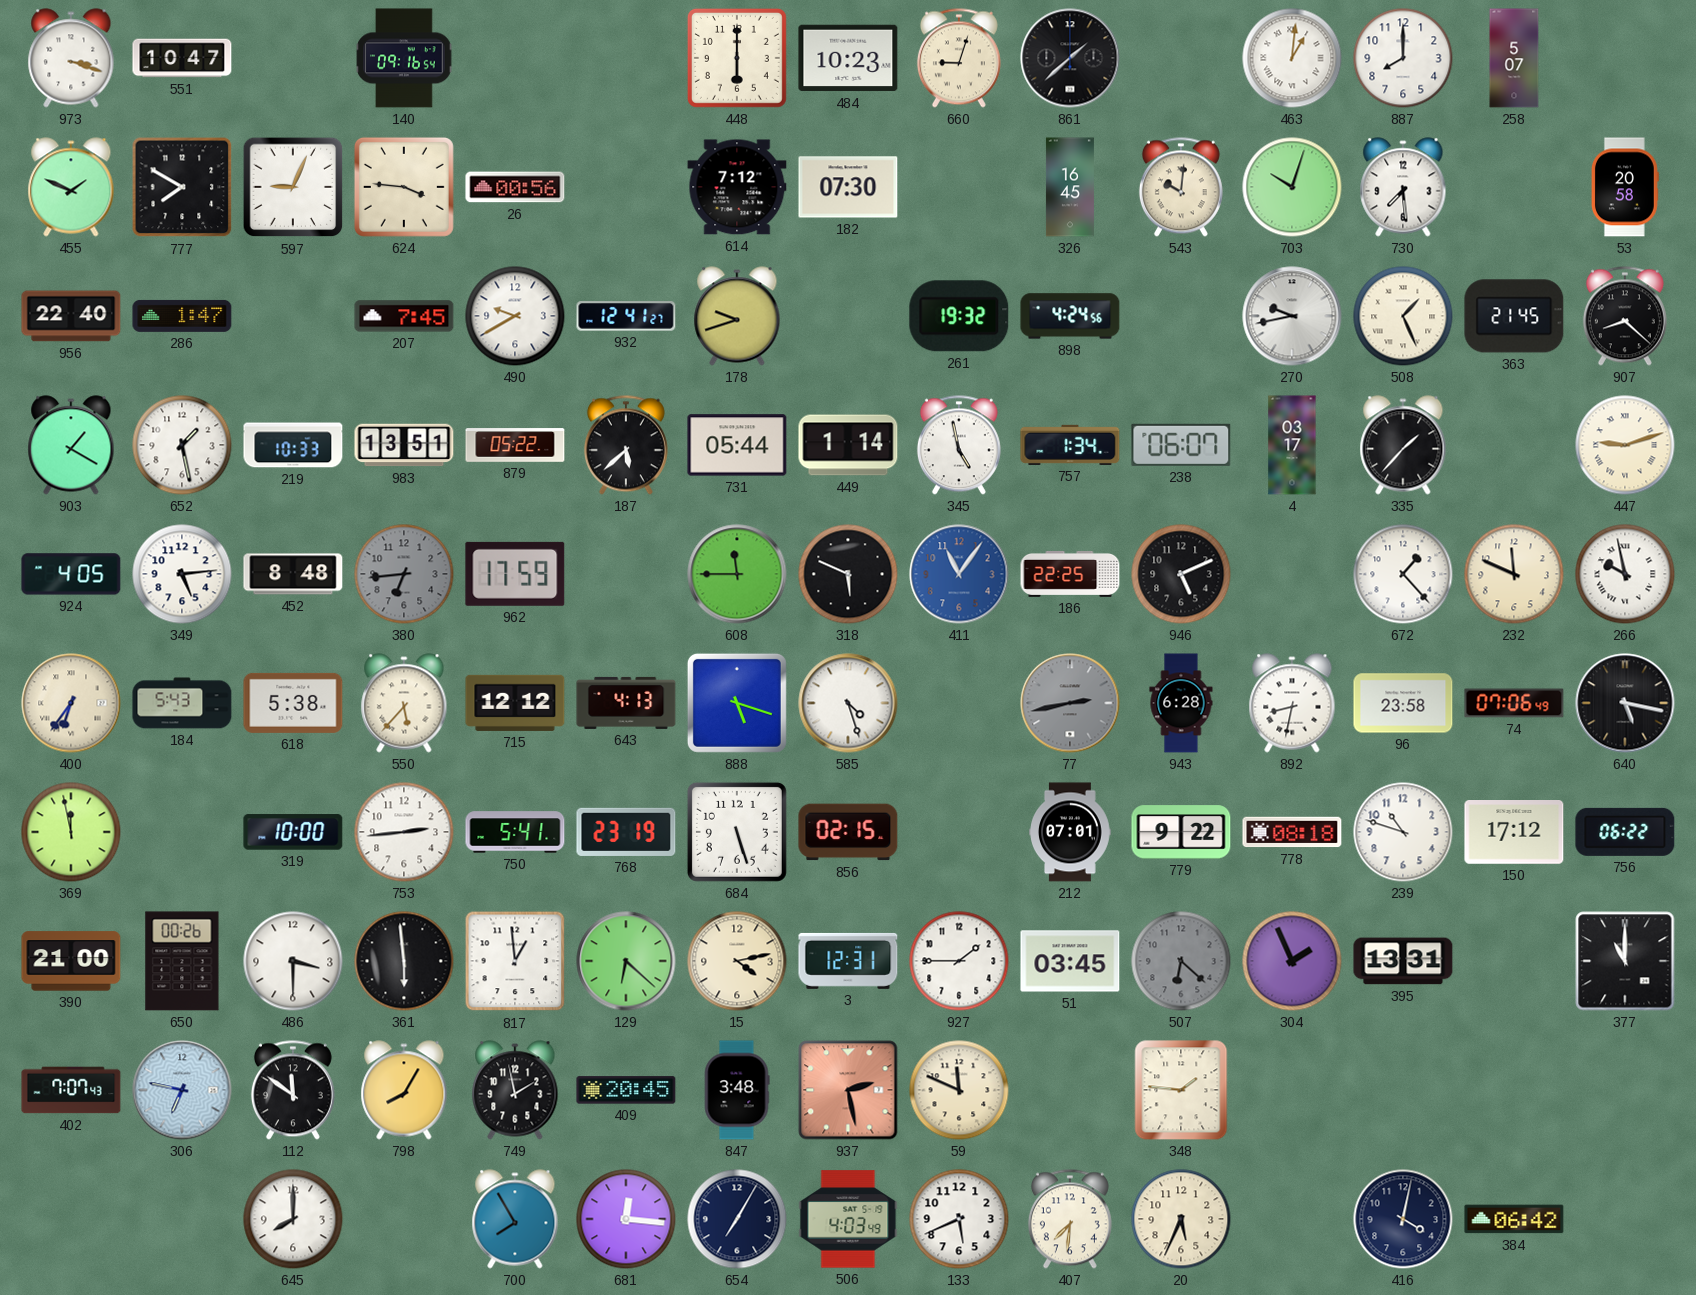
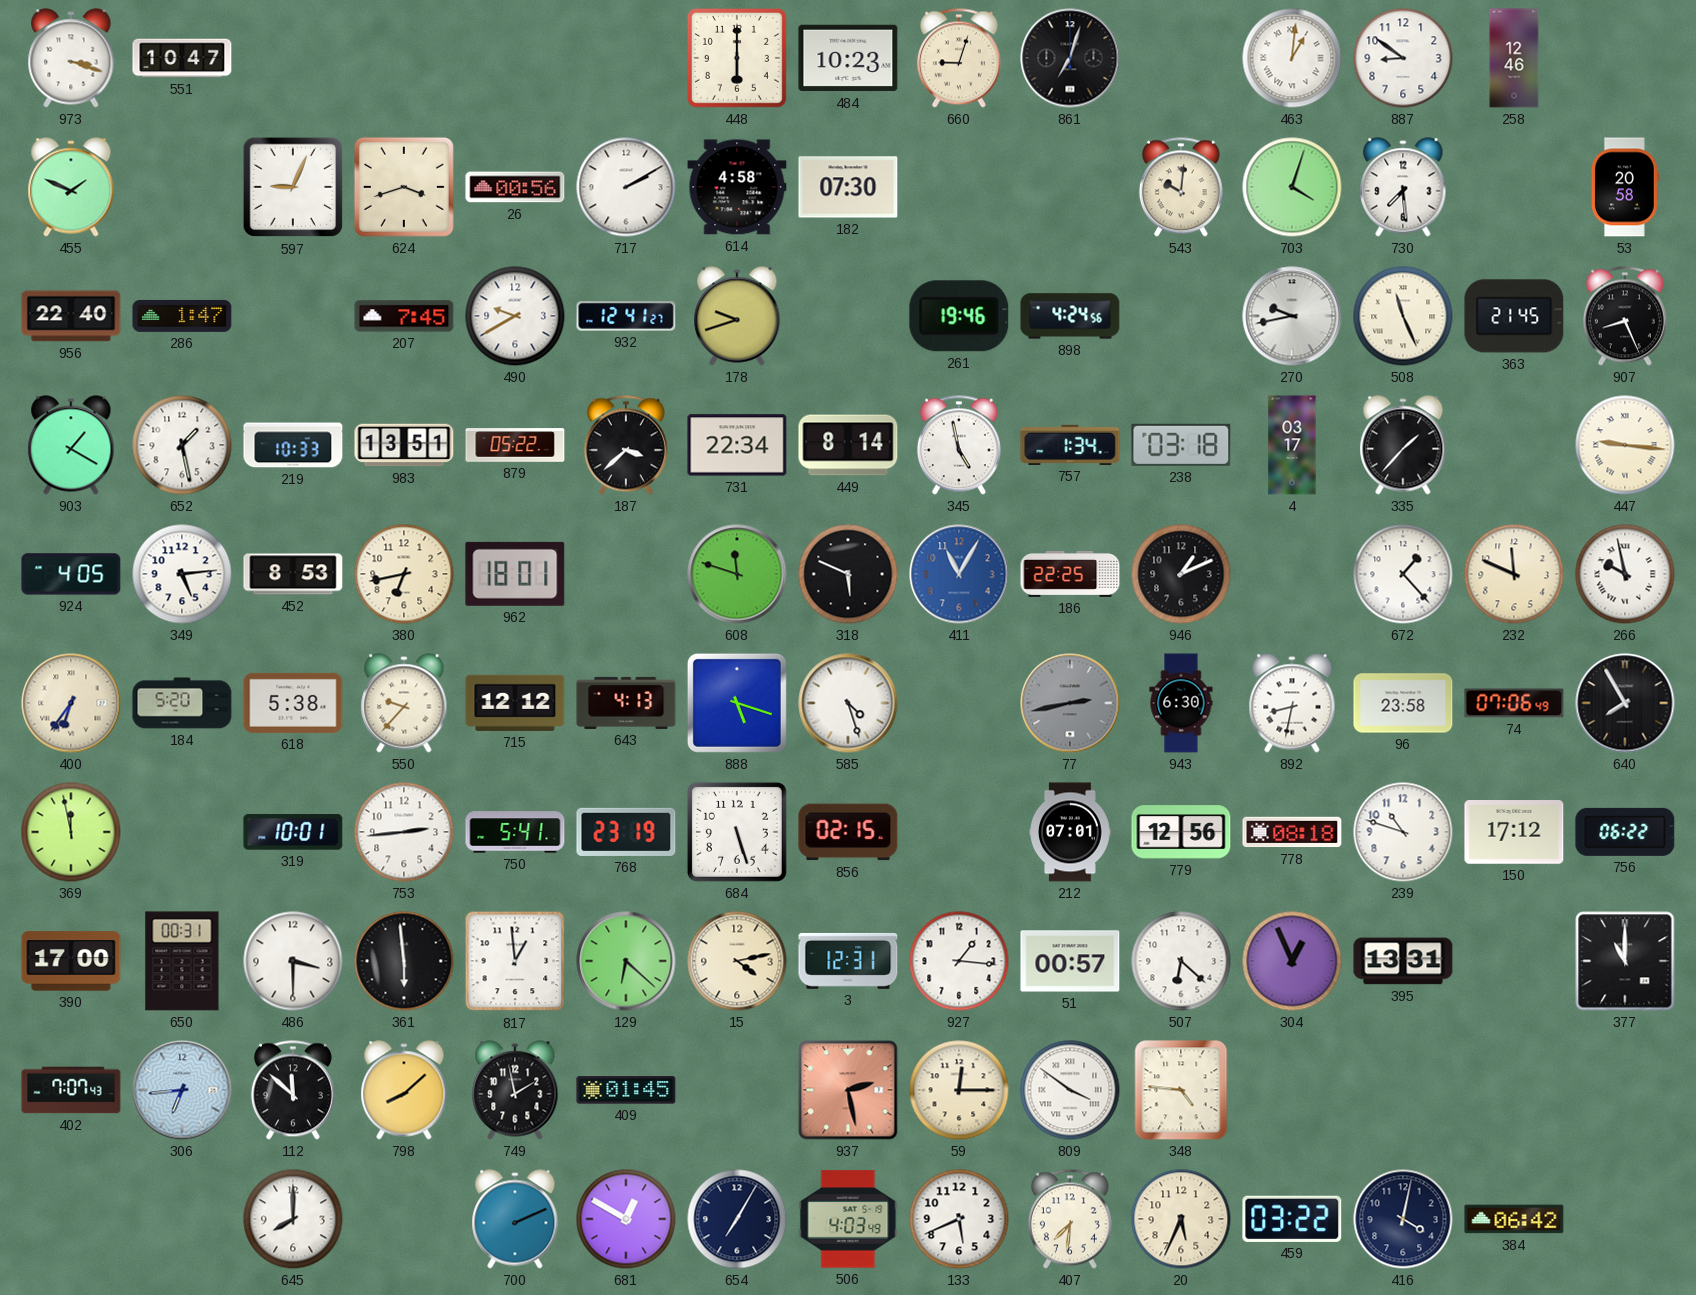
140: 09:16 -> none (404, 58)
861: 1:38 -> 7:03 (1070, 58)
887: 8:00 -> 8:51 (1403, 58)
258: 5:07 -> 12:46 (1514, 58)
777: 7:50 -> none (182, 187)
624: 3:46 -> 3:42 (404, 187)
717: none -> 2:10 (626, 187)
614: 7:12 -> 4:58 (737, 187)
326: 16:45 -> none (1070, 187)
703: 10:03 -> 4:03 (1292, 187)
261: 19:32 -> 19:46 (959, 316)
508: 1:26 -> 11:26 (1403, 316)
907: 8:22 -> 8:26 (1625, 316)
187: 5:38 -> 3:38 (626, 445)
731: 05:44 -> 22:34 (737, 445)
449: 1:14 -> 8:14 (848, 445)
238: 06:07 -> 03:18 (1181, 445)
447: 9:12 -> 9:16 (1625, 445)
452: 8:48 -> 8:53 (293, 574)
380: 6:44 -> 6:43 (404, 574)
380 dial: grey -> cream (404, 574)
962: 17:59 -> 18:01 (515, 574)
608: 11:45 -> 11:48 (737, 574)
411: 11:06 -> 11:05 (959, 574)
946: 5:11 -> 1:11 (1181, 574)
184: 5:43 -> 5:20 (182, 703)
550: 5:37 -> 9:37 (404, 703)
943: 6:28 -> 6:30 (1181, 703)
640: 5:17 -> 7:55 (1625, 703)
319: 10:00 -> 10:01 (293, 832)
779: 9:22 -> 12:56 (1181, 832)
390: 21:00 -> 17:00 (71, 961)
650: 00:26 -> 00:31 (182, 961)
927: 1:45 -> 1:16 (959, 961)
51: 03:45 -> 00:57 (1070, 961)
507 dial: grey -> white (1181, 961)
304: 1:56 -> 12:56 (1292, 961)
306: 6:47 -> 6:44 (182, 1090)
112: 11:51 -> 11:52 (293, 1090)
798: 8:05 -> 8:08 (404, 1090)
409: 20:45 -> 01:45 (626, 1090)
847: 3:48 -> none (737, 1090)
59: 11:49 -> 12:15 (959, 1090)
809: none -> 3:51 (1070, 1090)
348: 1:46 -> 4:46 (1181, 1090)
700: 7:55 -> 2:11 (515, 1219)
681: 12:16 -> 12:50 (626, 1219)
459: none -> 03:22 (1292, 1219)
